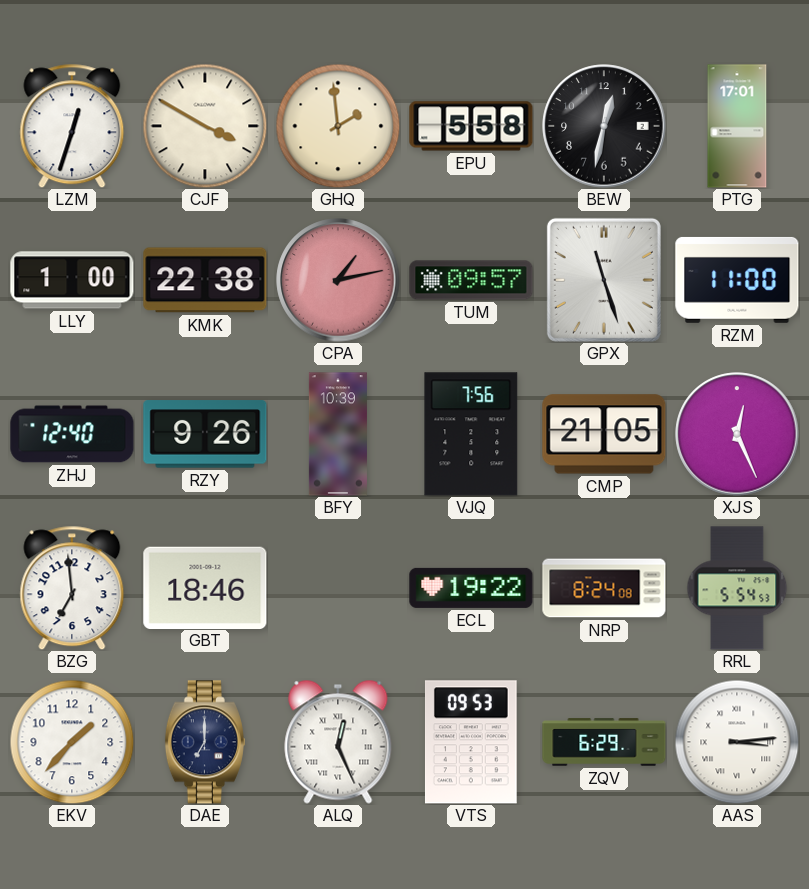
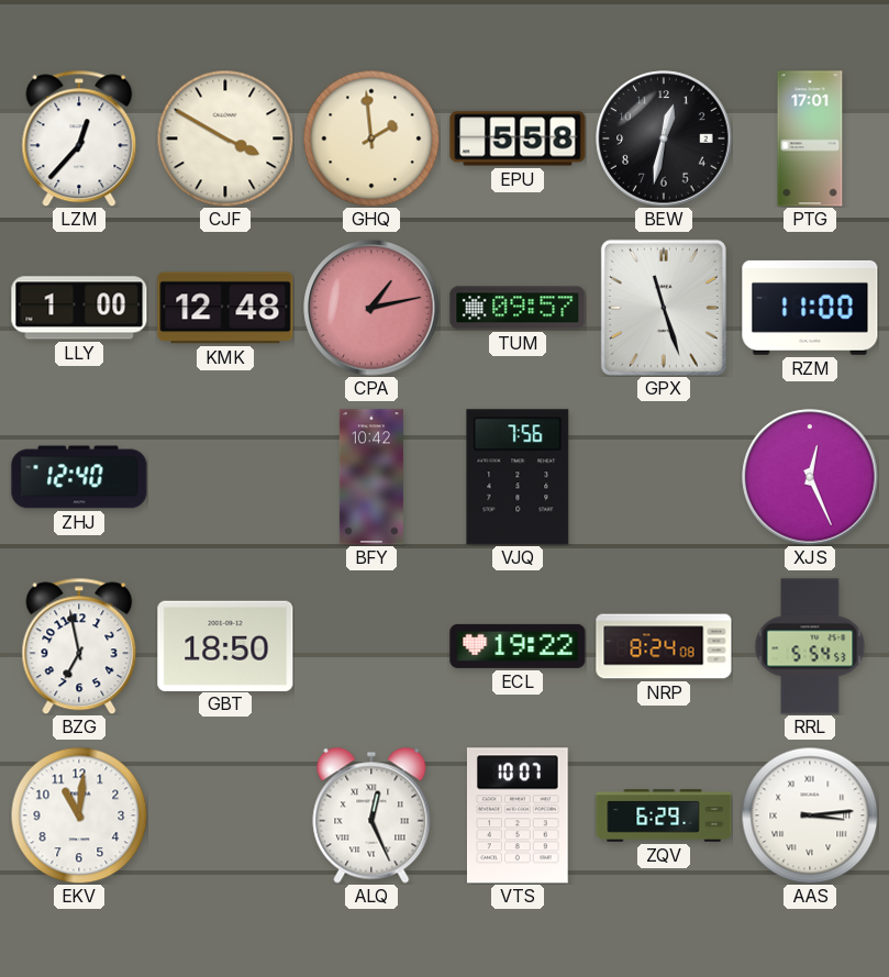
LZM: 12:33 -> 12:37 (79, 138)
KMK: 22:38 -> 12:48 (225, 308)
RZY: 9:26 -> none (205, 434)
BFY: 10:39 -> 10:42 (371, 477)
CMP: 21:05 -> none (604, 434)
BZG: 6:59 -> 6:58 (79, 646)
GBT: 18:46 -> 18:50 (225, 645)
EKV: 1:37 -> 11:01 (79, 815)
DAE: 7:00 -> none (205, 742)
VTS: 09:53 -> 10:07 (518, 815)
